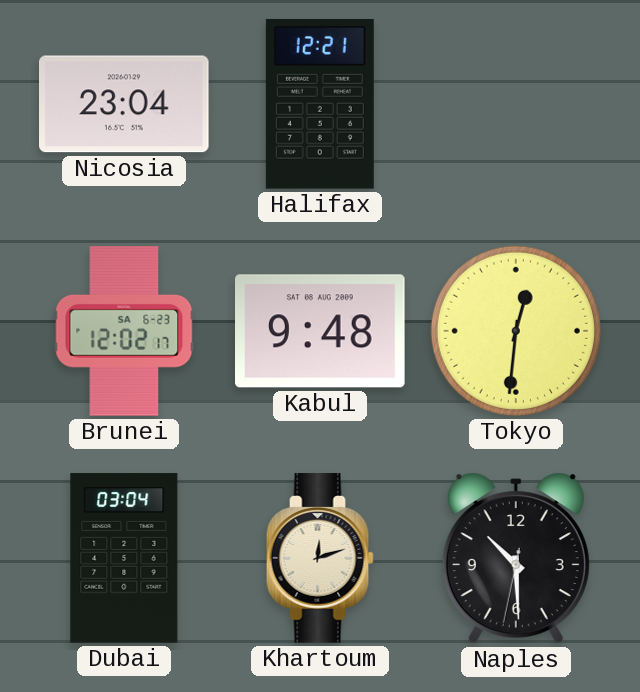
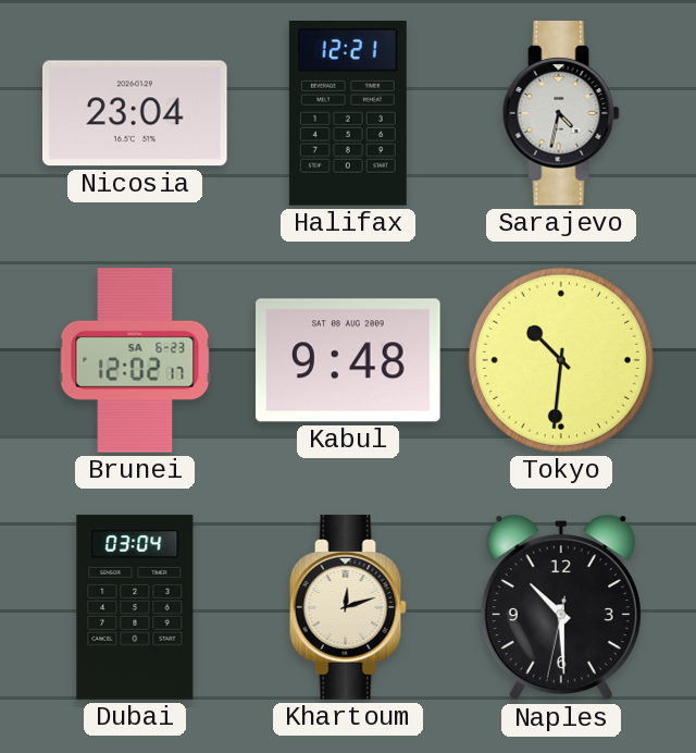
Sarajevo: none -> 4:32 (561, 113)
Tokyo: 12:31 -> 10:31 (561, 360)
